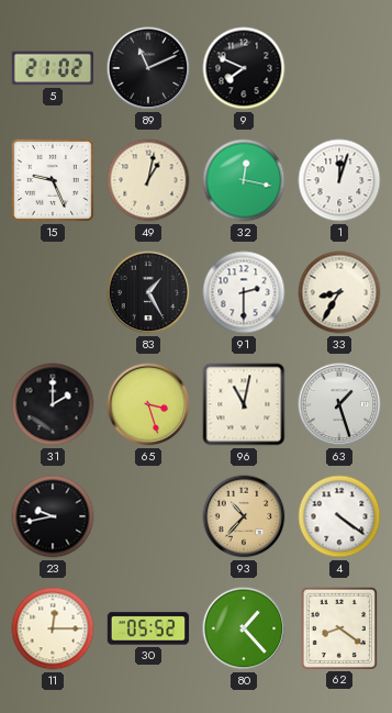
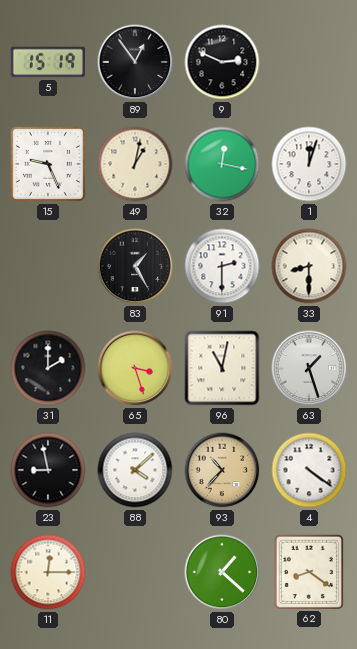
5: 21:02 -> 15:19 (47, 62)
89: 11:11 -> 12:54 (135, 62)
9: 7:49 -> 2:49 (222, 62)
33: 8:35 -> 8:30 (309, 266)
23: 9:43 -> 8:58 (48, 470)
88: none -> 4:08 (135, 470)
30: 05:52 -> none (148, 628)
80: 1:23 -> 1:22 (222, 572)
